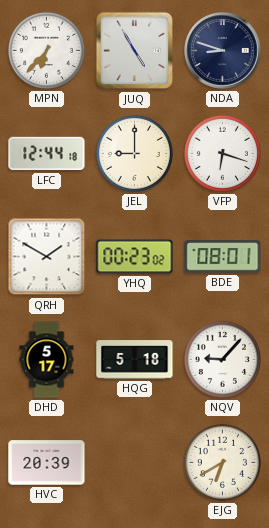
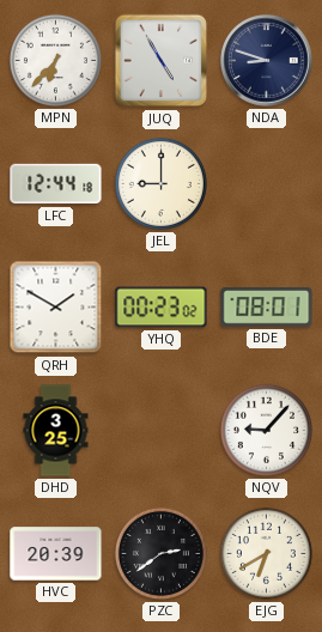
VFP: 6:18 -> none (222, 153)
DHD: 5:17 -> 3:25 (56, 431)
HQG: 5:18 -> none (135, 360)
PZC: none -> 2:39 (160, 553)
